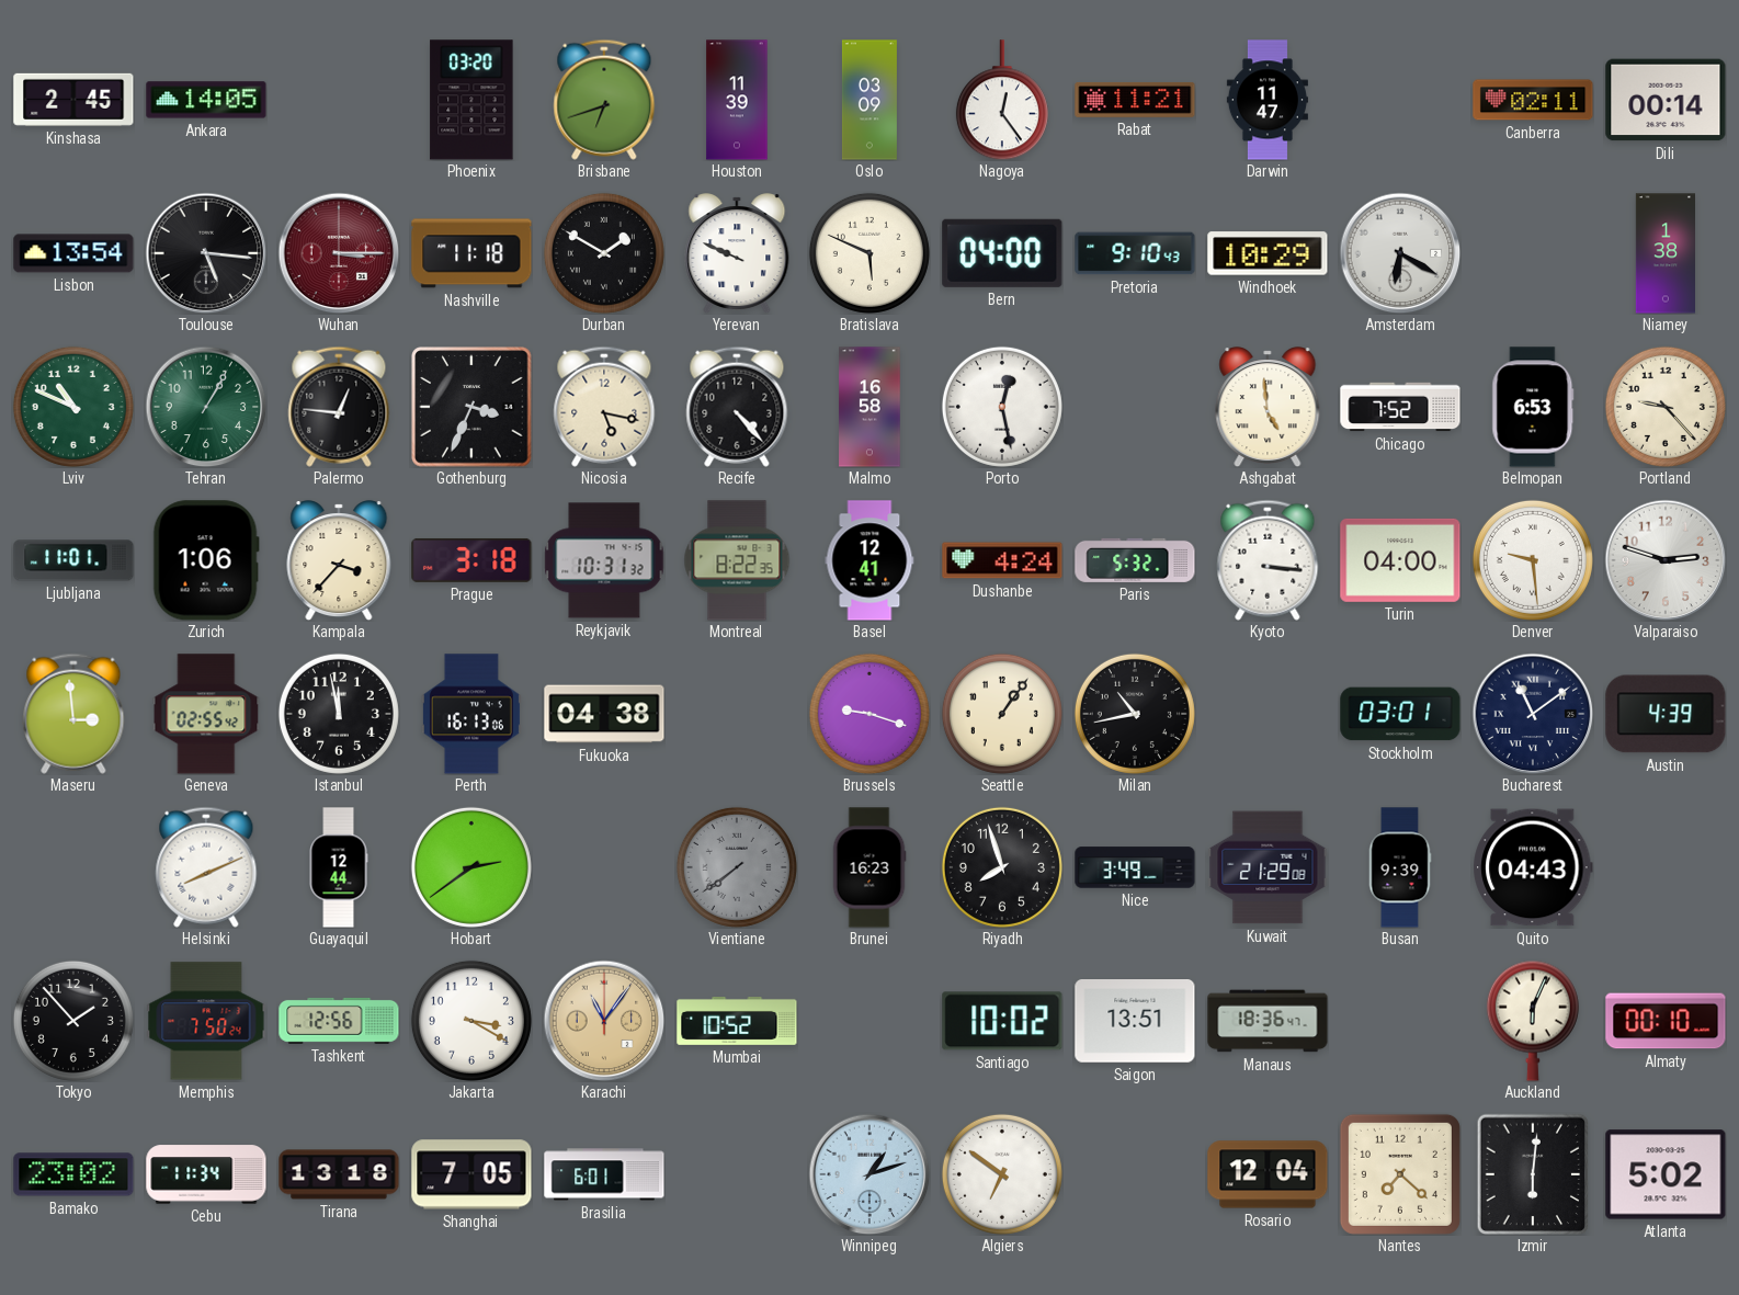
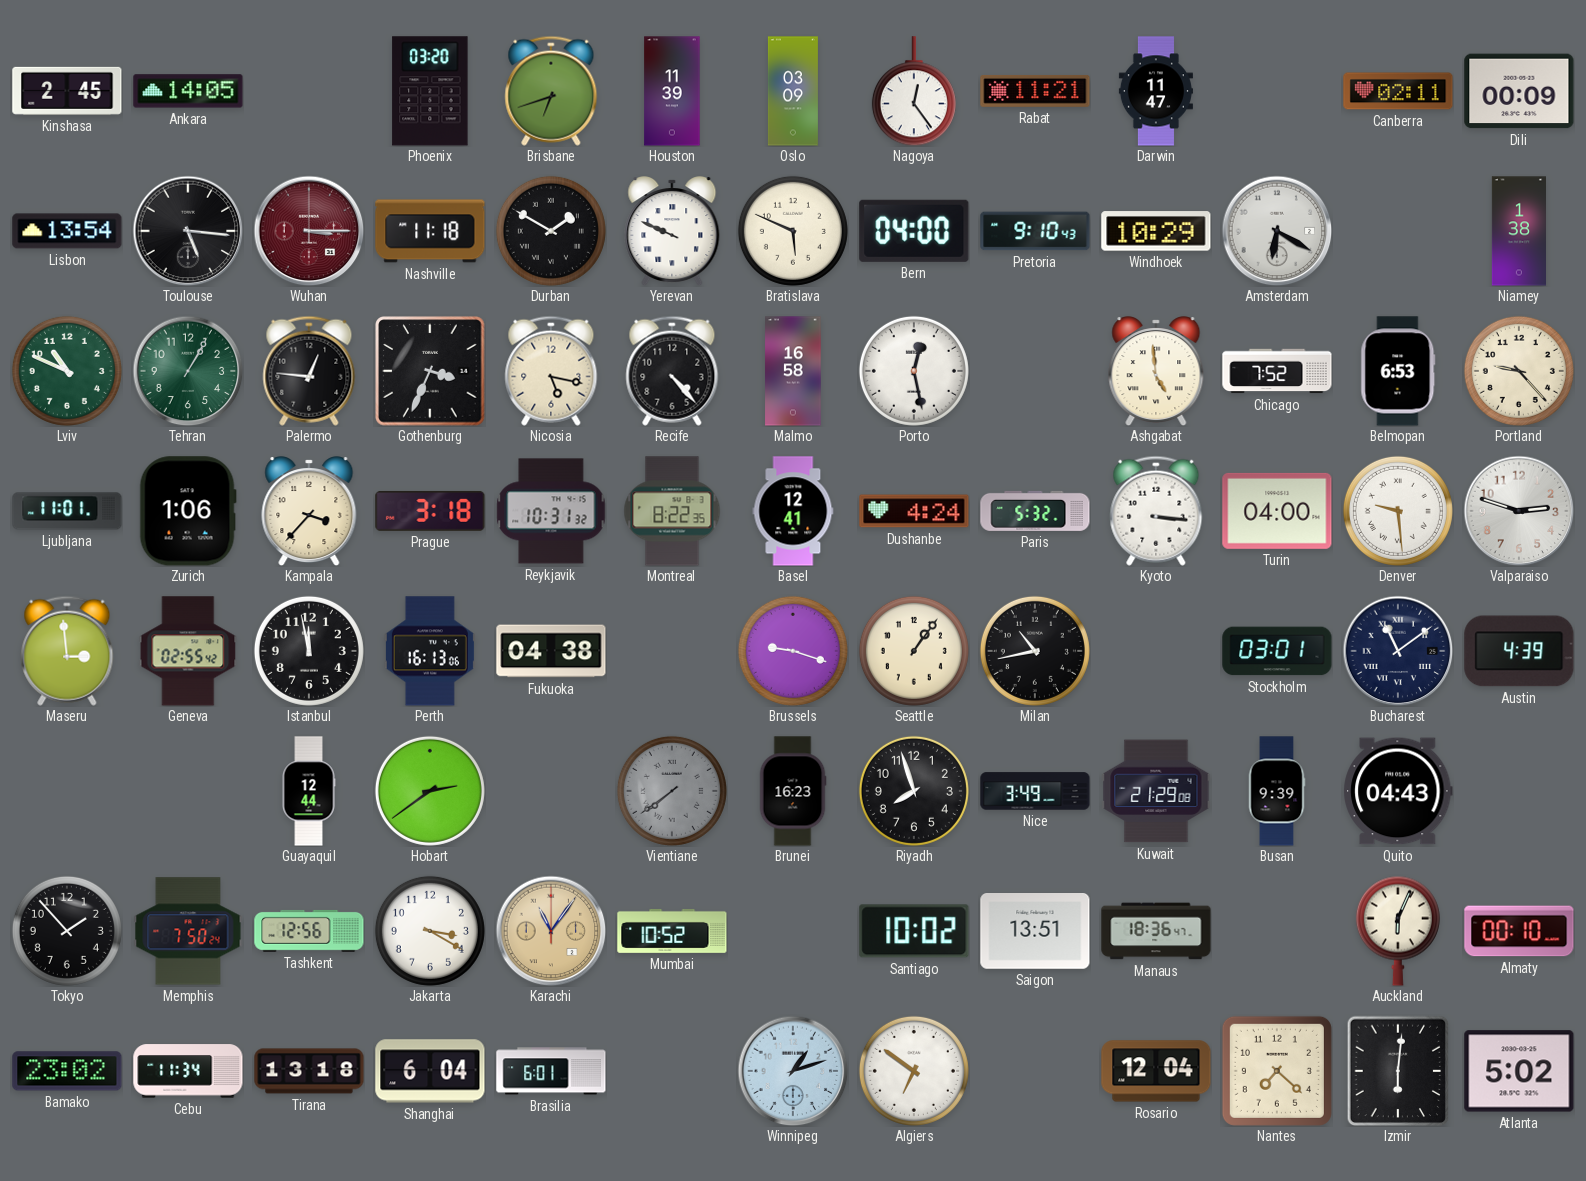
Dili: 00:14 -> 00:09 (1519, 91)
Helsinki: 8:11 -> none (206, 867)
Shanghai: 7:05 -> 6:04 (430, 1071)
